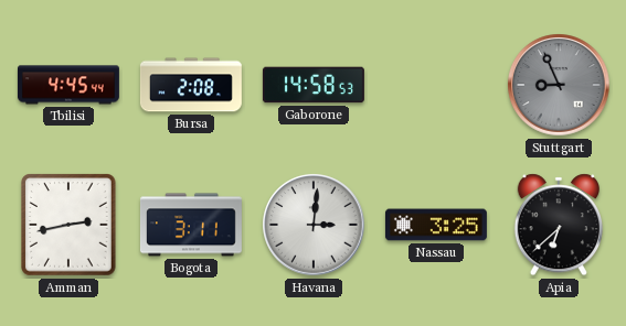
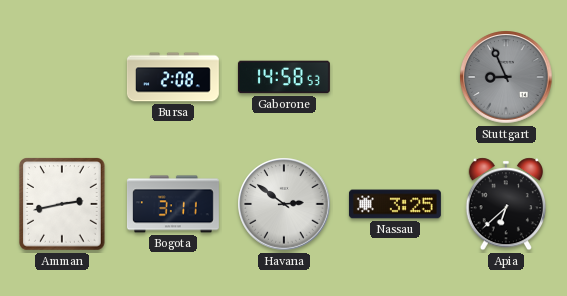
Tbilisi: 4:45 -> none (68, 85)
Havana: 3:01 -> 2:51 (284, 204)
